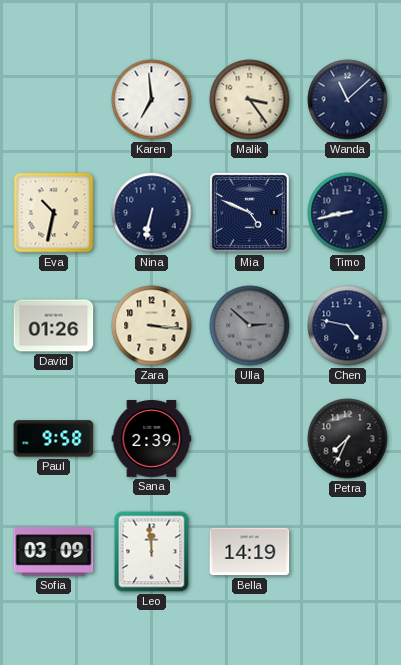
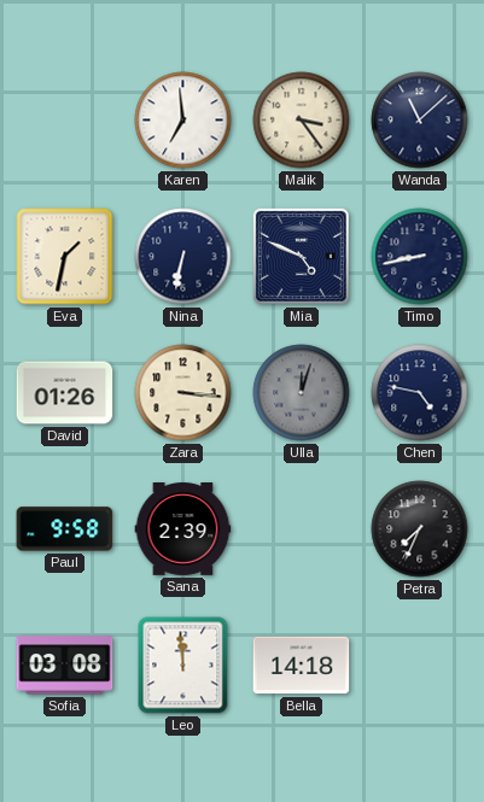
Eva: 10:32 -> 1:32 (65, 257)
Ulla: 2:52 -> 12:03 (302, 393)
Sofia: 03:09 -> 03:08 (65, 666)
Bella: 14:19 -> 14:18 (302, 666)
